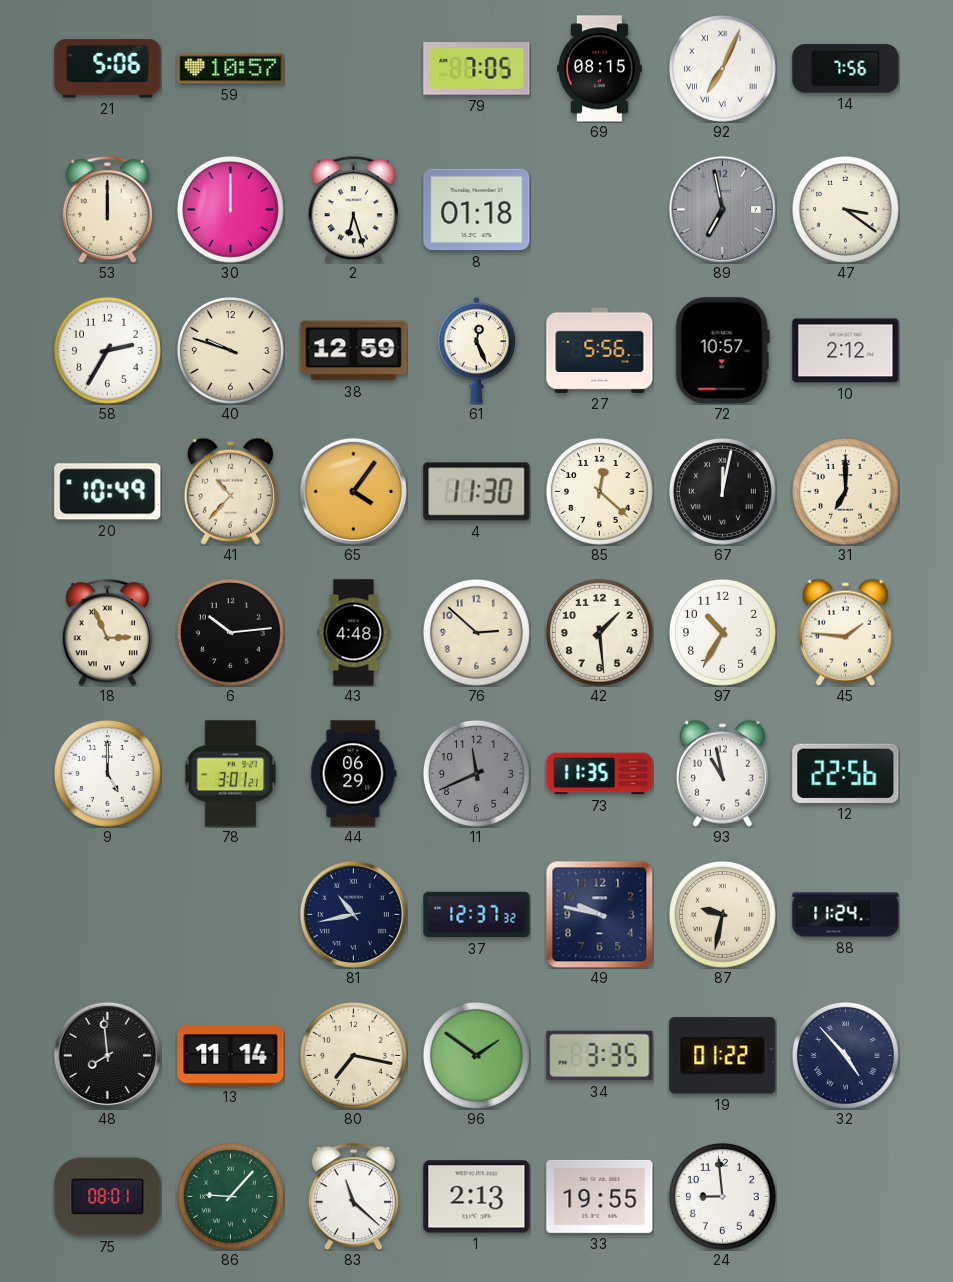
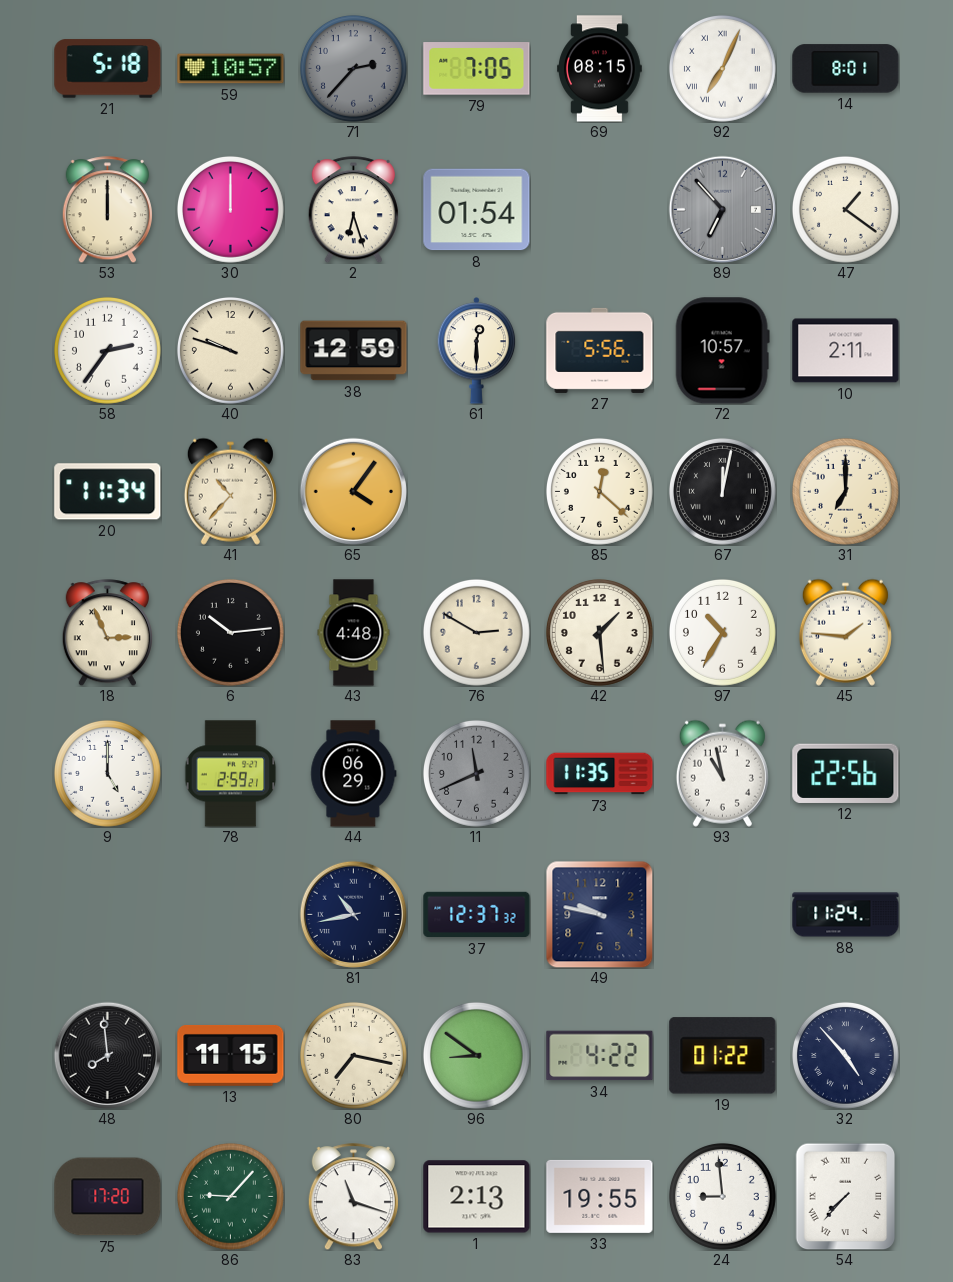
21: 5:06 -> 5:18 (108, 69)
71: none -> 2:37 (353, 68)
14: 7:56 -> 8:01 (846, 69)
8: 01:18 -> 01:54 (477, 210)
89: 6:58 -> 6:53 (722, 209)
47: 3:21 -> 1:21 (845, 209)
58: 2:35 -> 2:36 (107, 350)
61: 12:26 -> 12:30 (477, 351)
10: 2:12 -> 2:11 (846, 351)
20: 10:49 -> 11:34 (108, 492)
4: 11:30 -> none (477, 492)
76: 2:52 -> 2:50 (476, 632)
78: 3:01 -> 2:59 (231, 774)
87: 9:32 -> none (722, 914)
13: 11:14 -> 11:15 (231, 1055)
96: 1:51 -> 8:51 (476, 1055)
34: 3:35 -> 4:22 (600, 1056)
75: 08:01 -> 17:20 (108, 1197)
83: 11:22 -> 11:18 (353, 1197)
54: none -> 7:37 (846, 1196)
